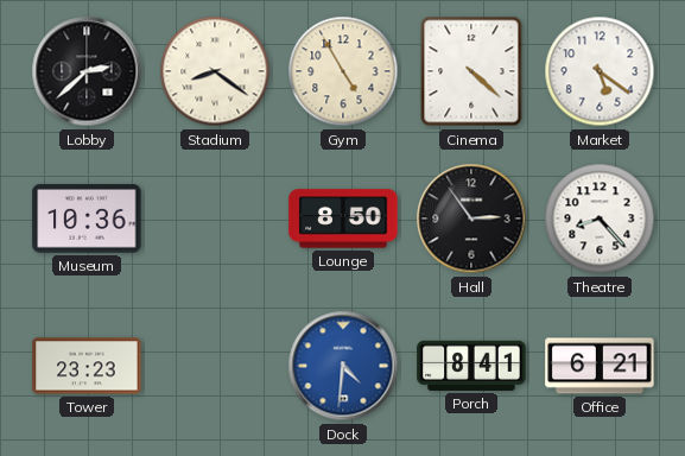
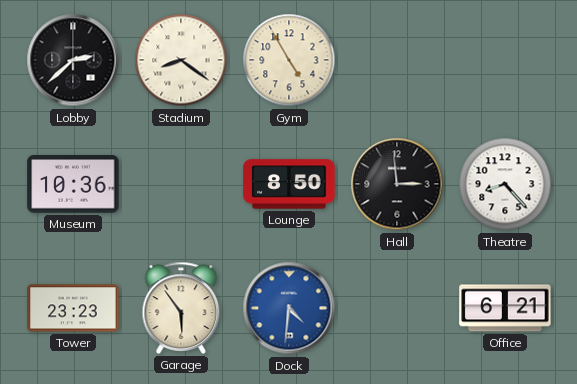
Cinema: 4:22 -> none (471, 71)
Market: 5:21 -> none (600, 71)
Hall: 2:54 -> 2:59 (397, 184)
Garage: none -> 5:54 (181, 308)
Porch: 8:41 -> none (471, 366)
